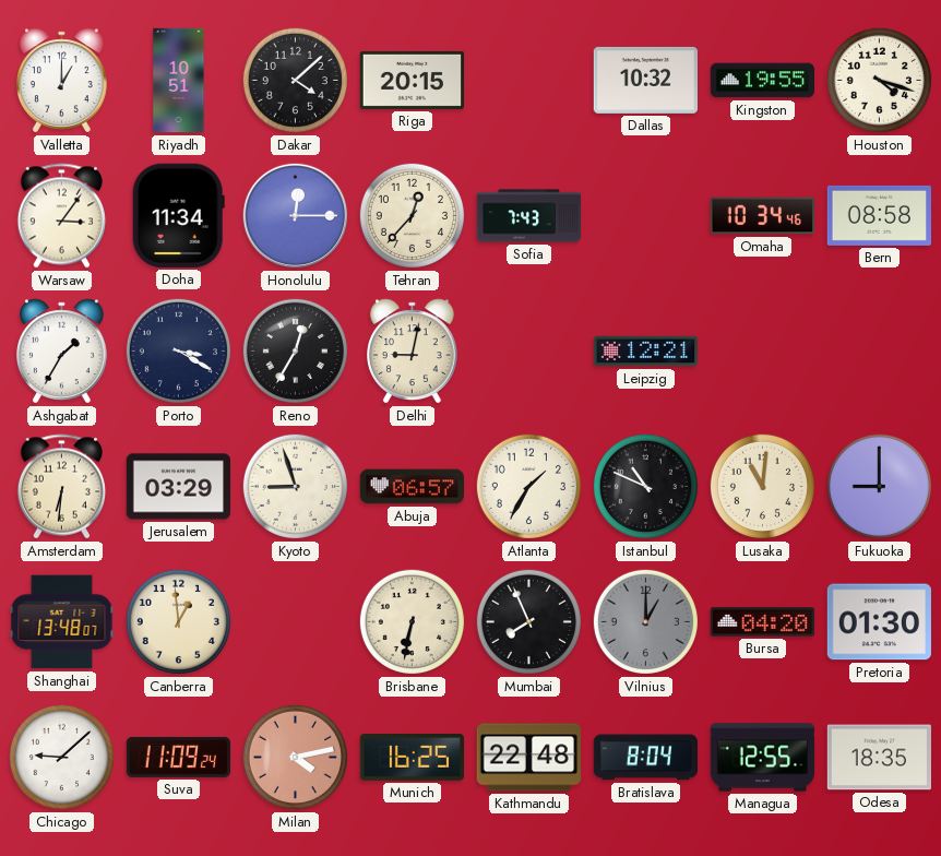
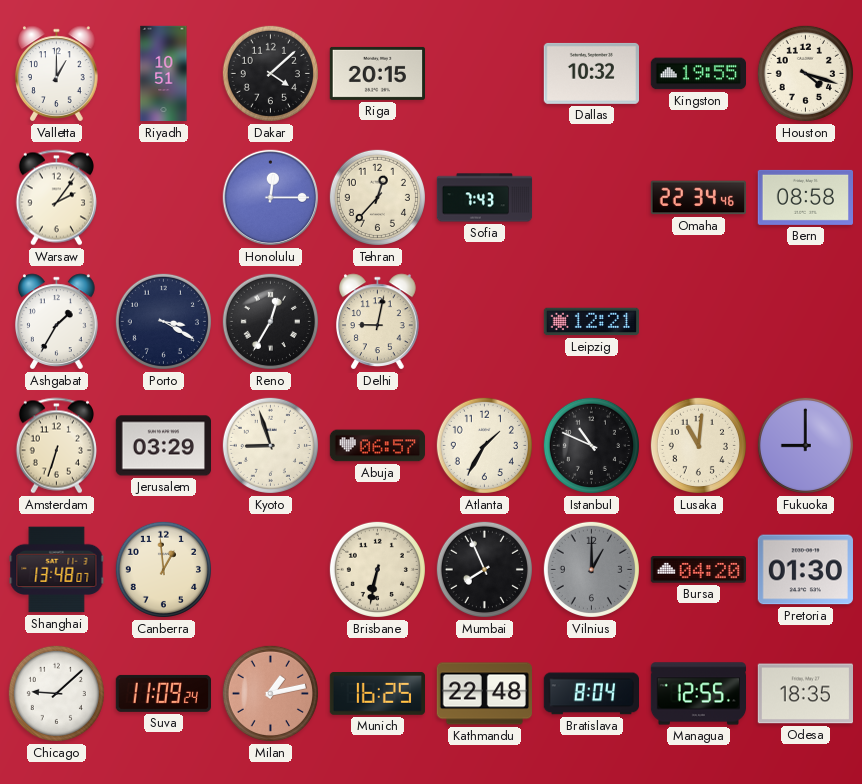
Warsaw: 3:06 -> 2:06 (56, 198)
Doha: 11:34 -> none (178, 215)
Omaha: 10:34 -> 22:34 (698, 198)
Amsterdam: 6:31 -> 6:33 (56, 446)
Milan: 4:13 -> 1:13 (270, 693)
